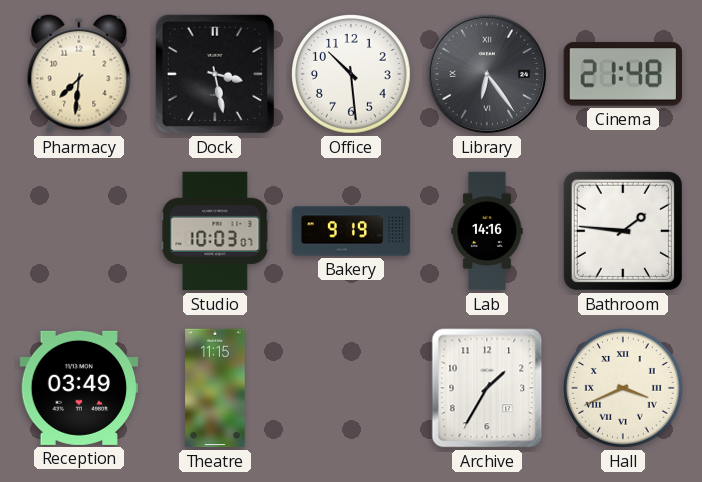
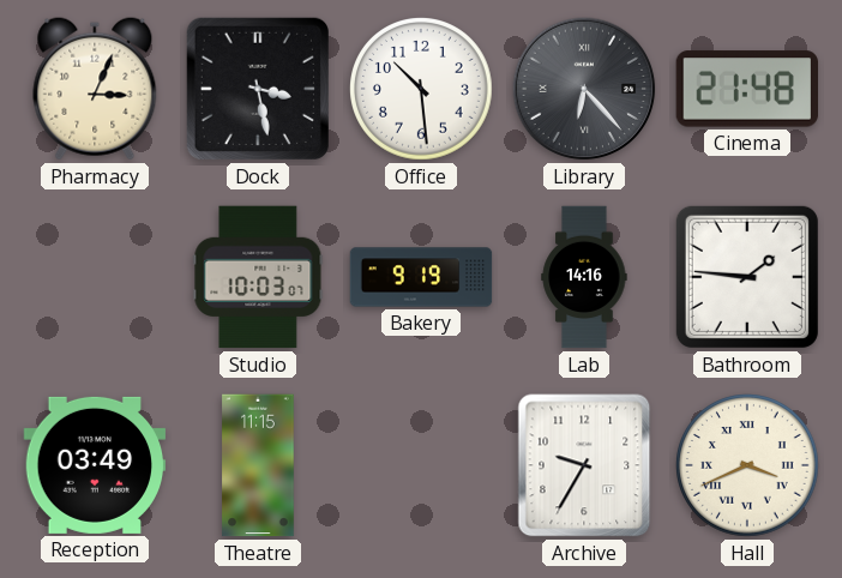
Pharmacy: 7:31 -> 3:04 (95, 89)
Library: 6:24 -> 6:23 (584, 89)
Archive: 1:35 -> 9:35 (584, 465)
